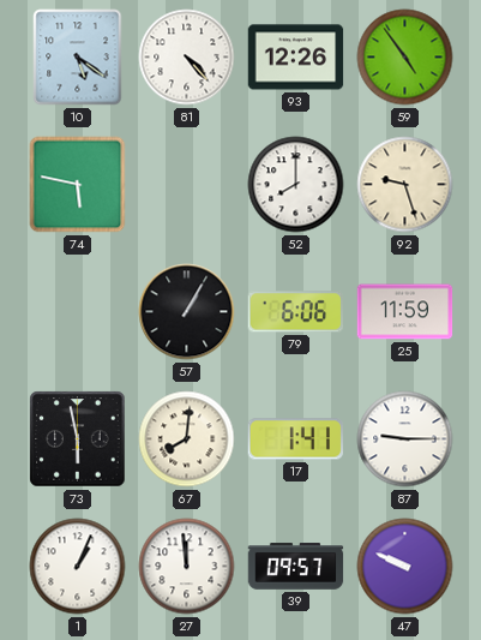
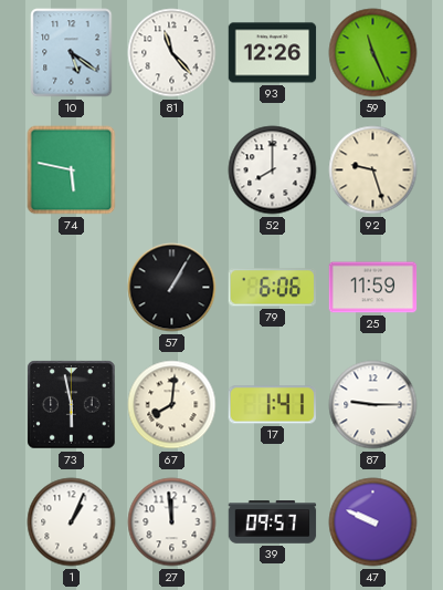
81: 4:23 -> 11:23 (172, 53)
59: 4:54 -> 11:26 (373, 53)
